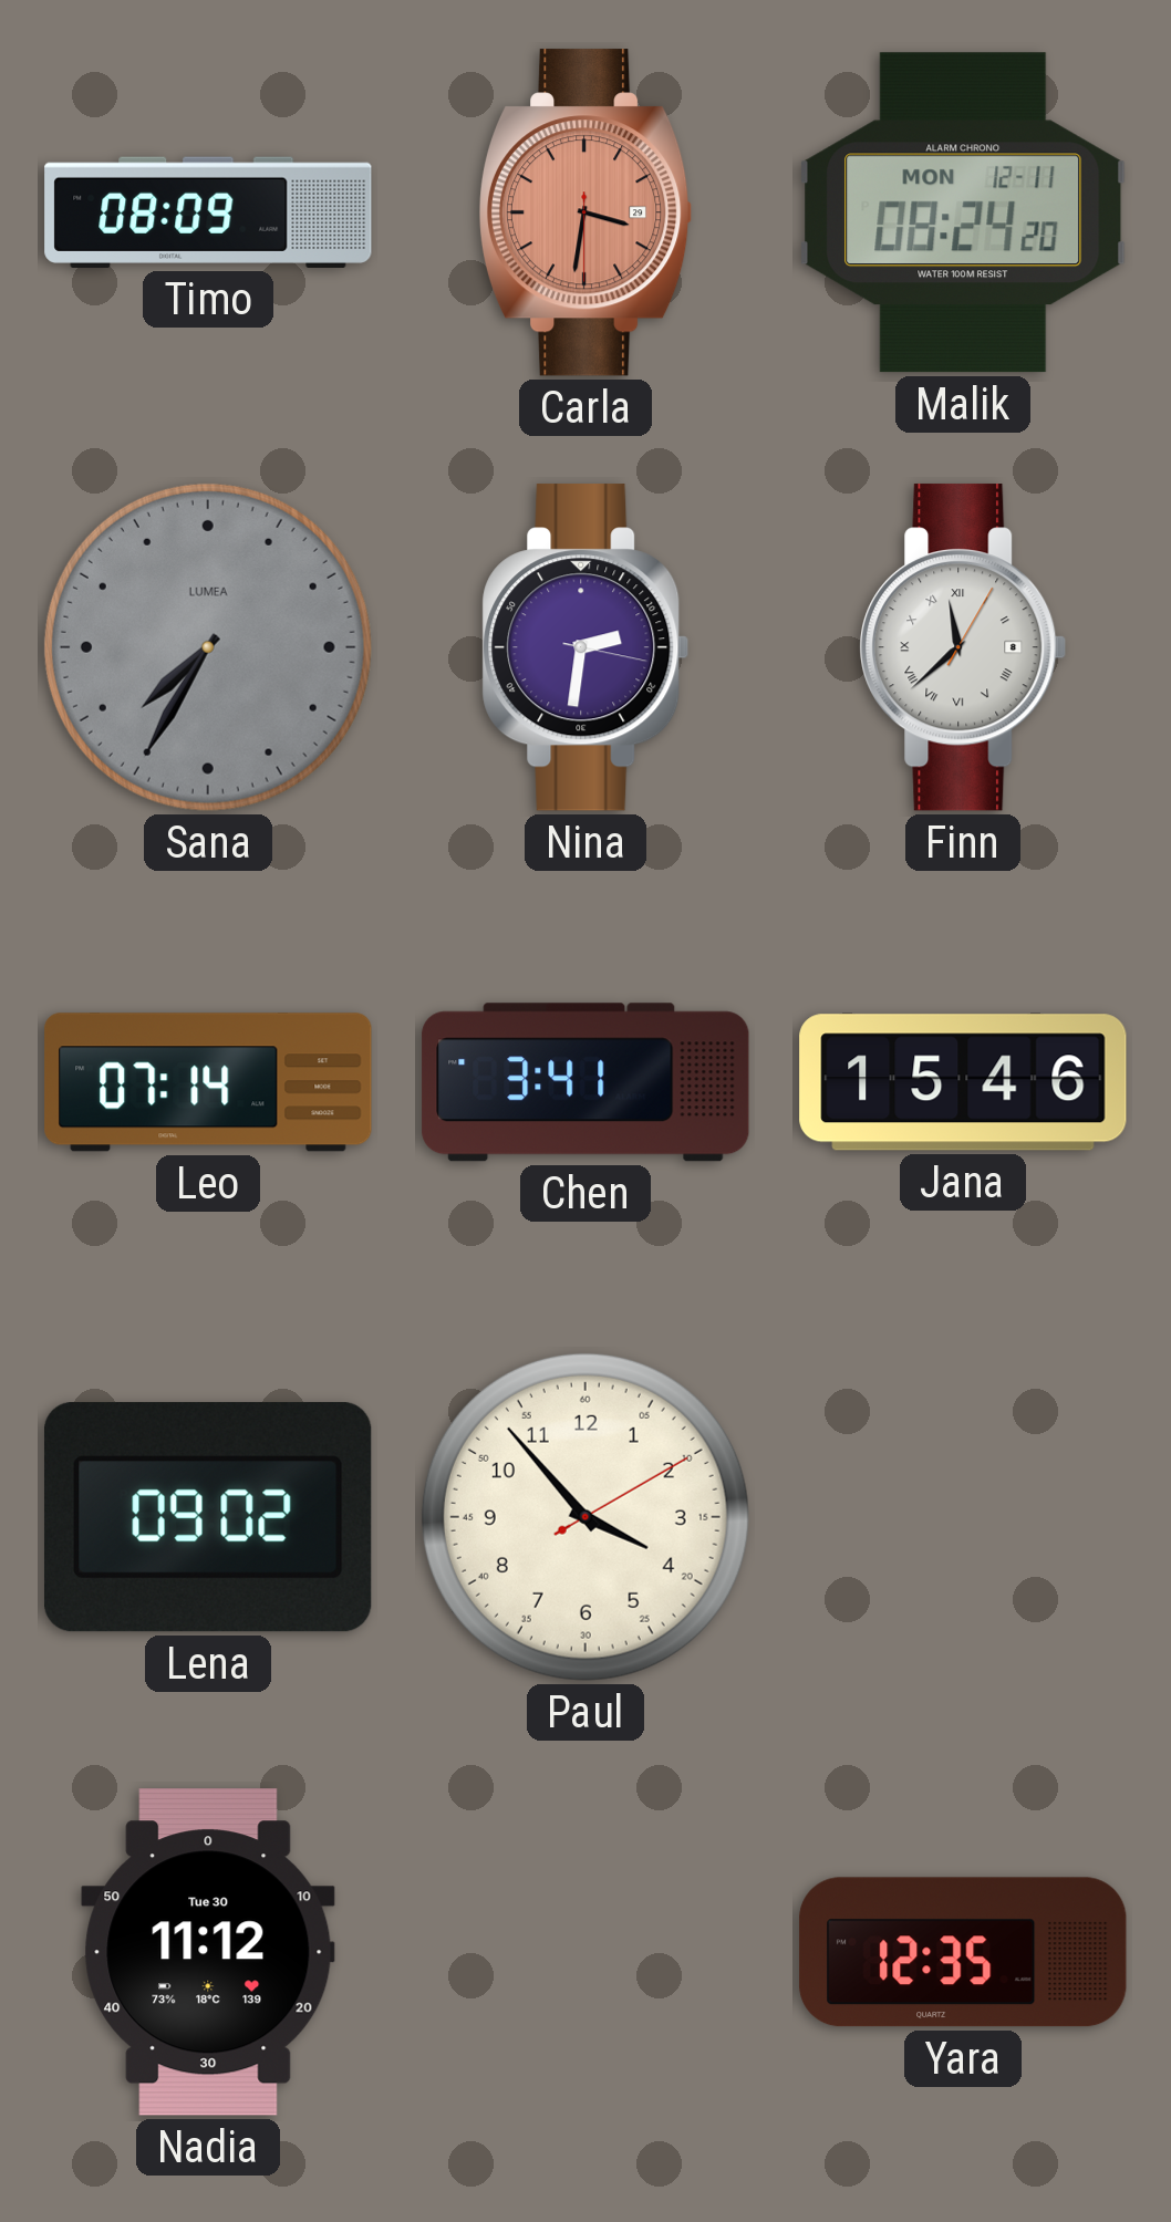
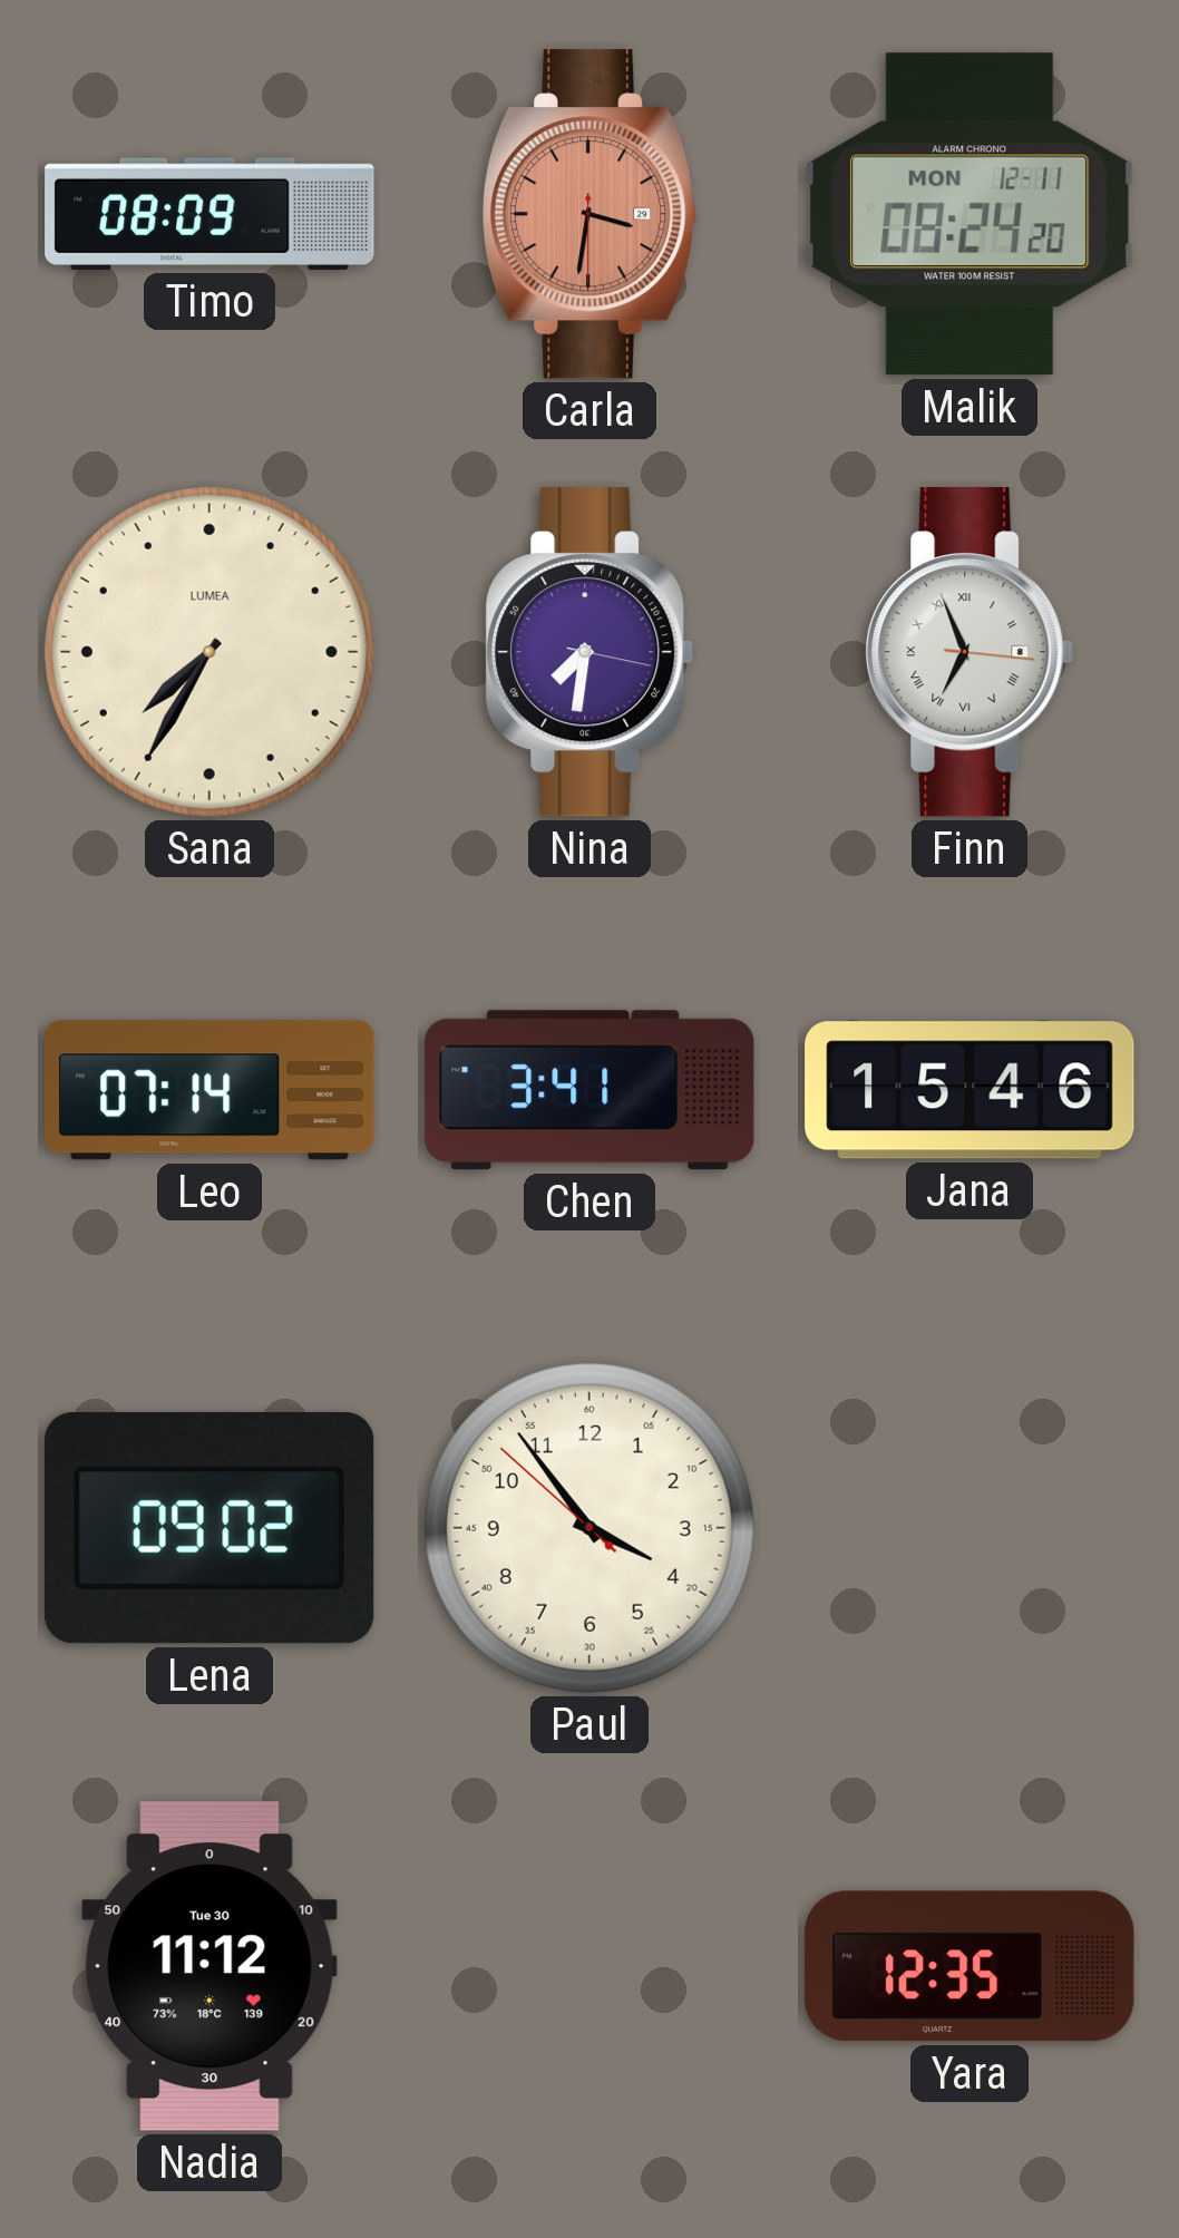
Sana dial: grey -> cream (210, 652)
Nina: 2:31 -> 7:31 (589, 652)
Finn: 11:38 -> 6:56 (969, 652)
Paul: 3:53:10 -> 3:53:52 (589, 1528)
